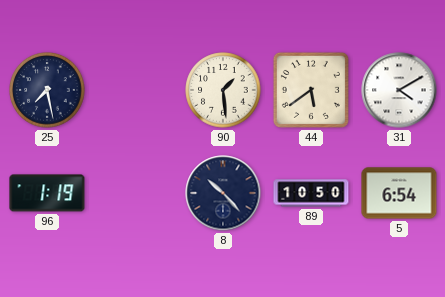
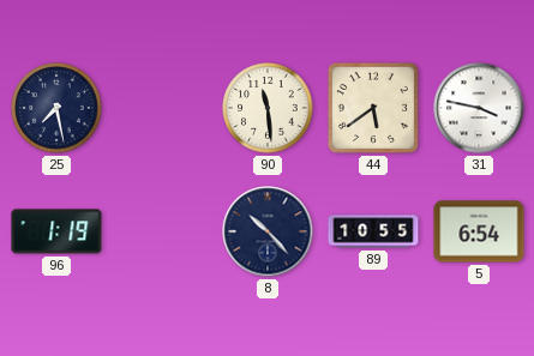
90: 1:29 -> 11:29 (268, 108)
31: 4:10 -> 3:47 (479, 108)
89: 10:50 -> 10:55 (373, 231)
